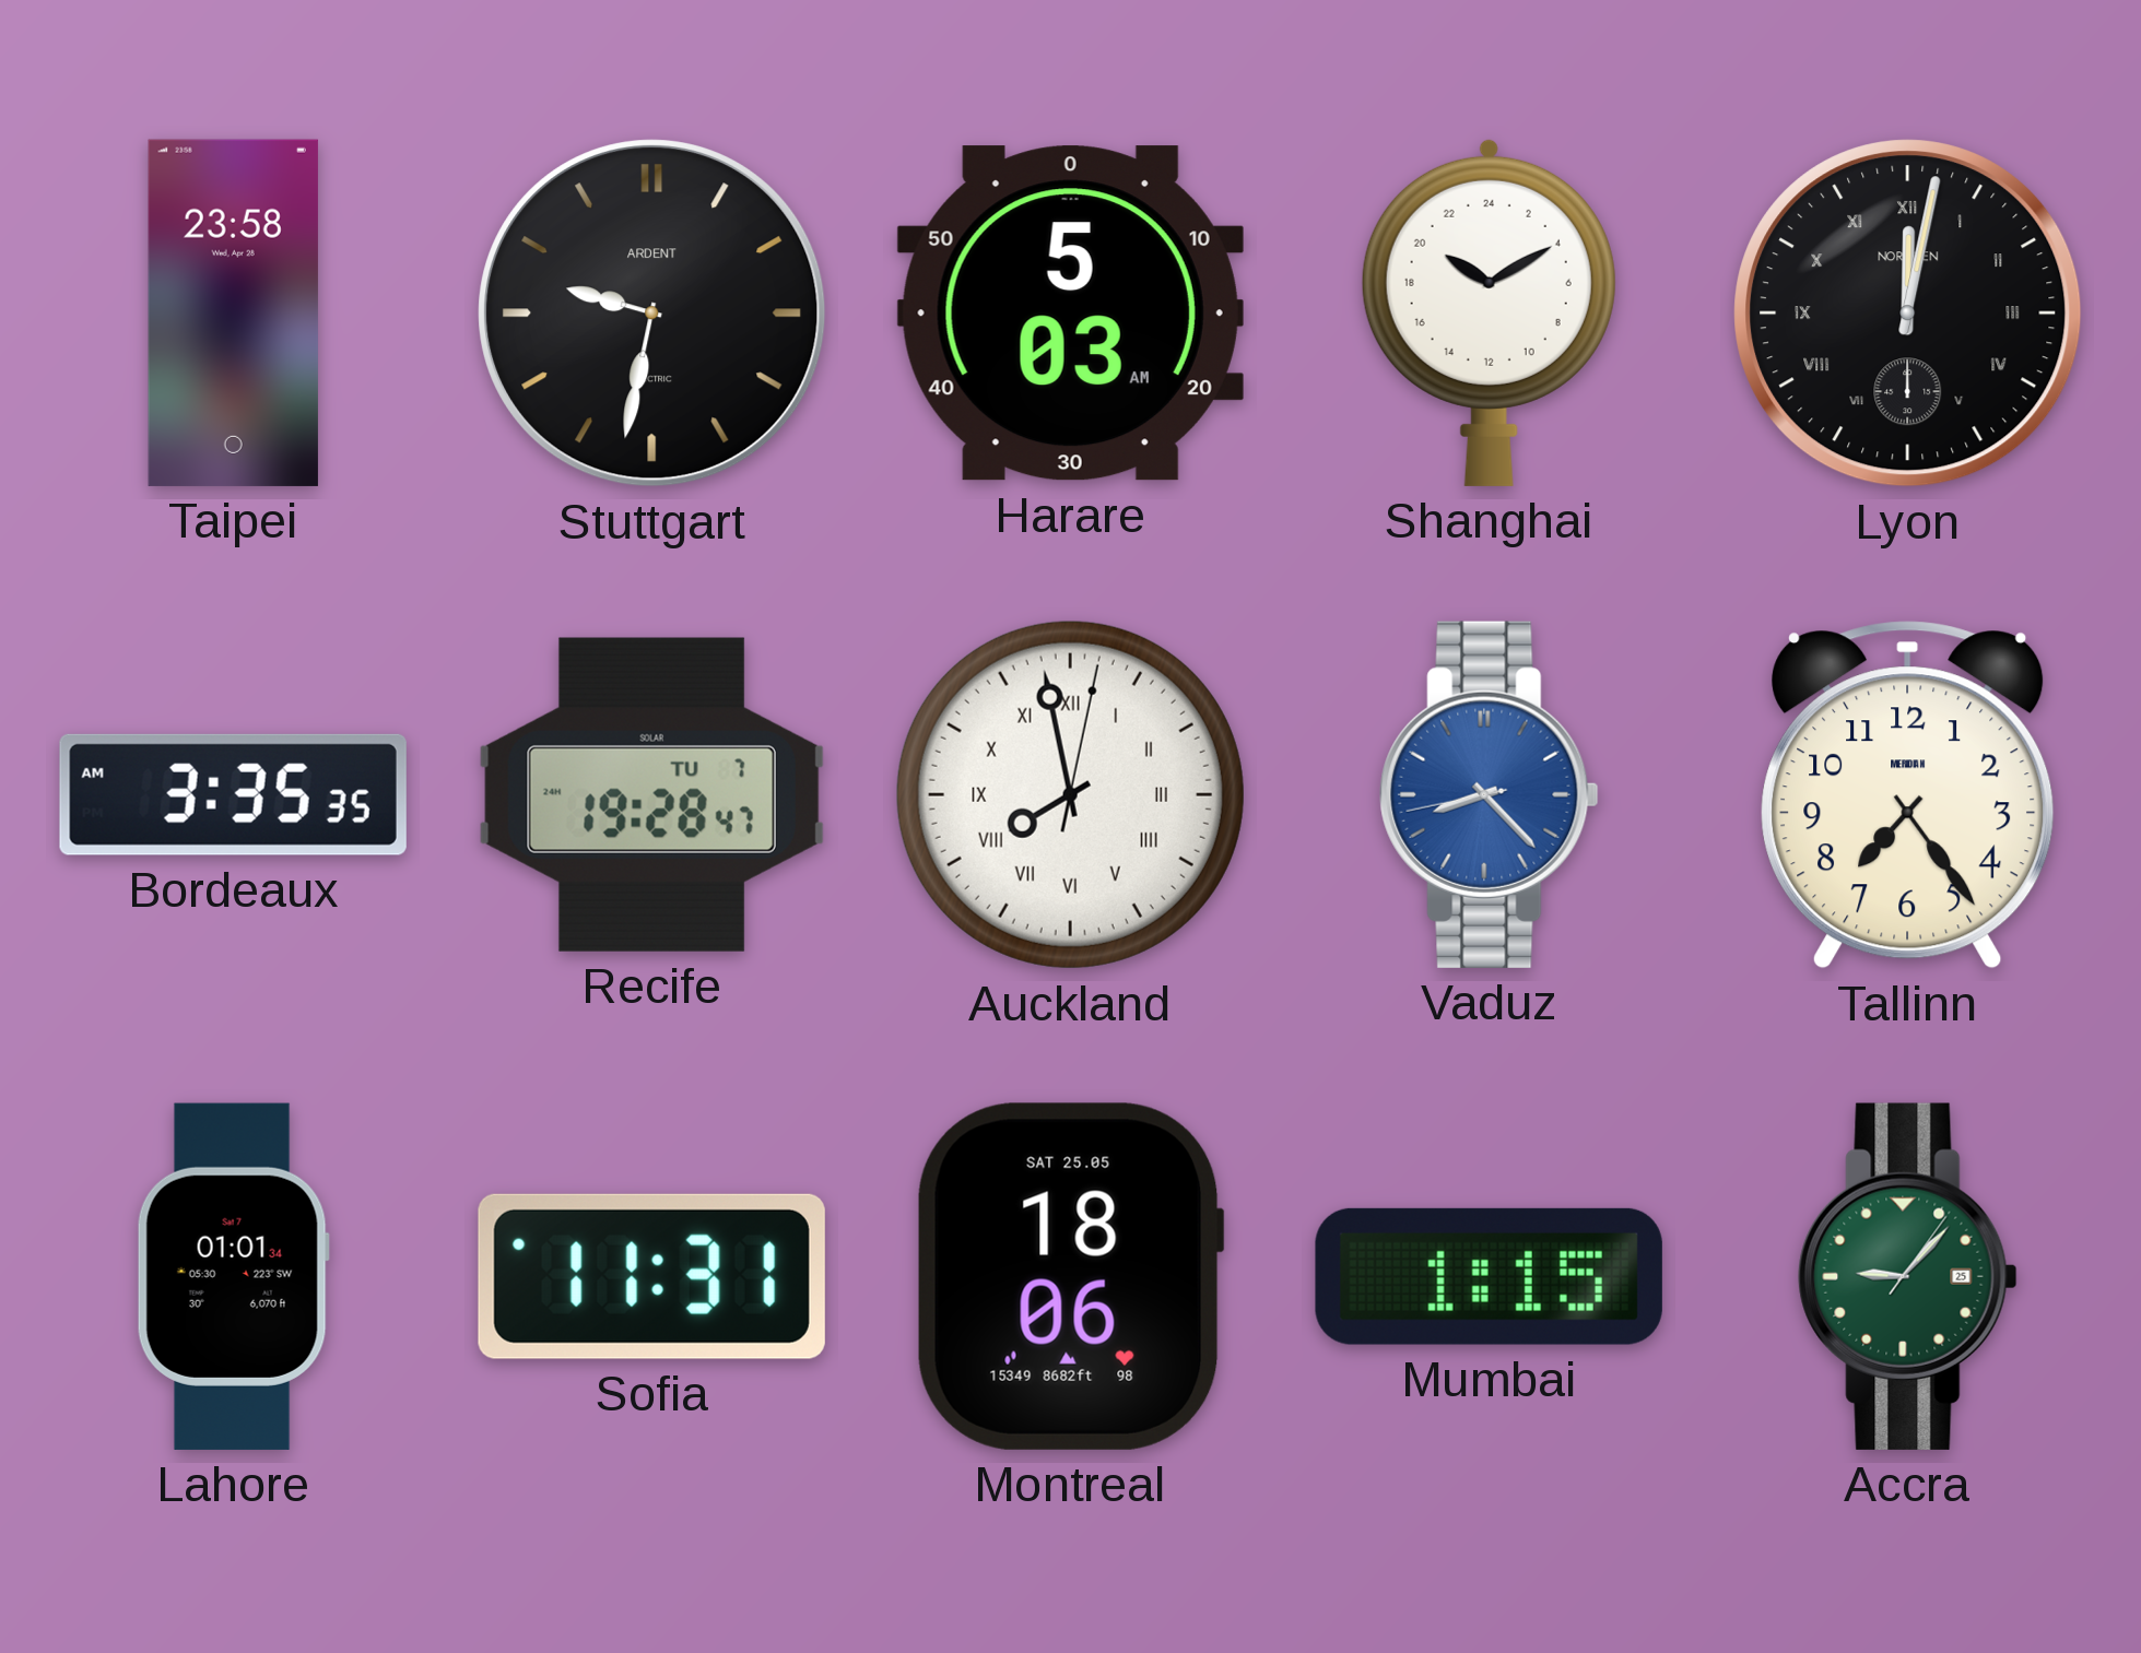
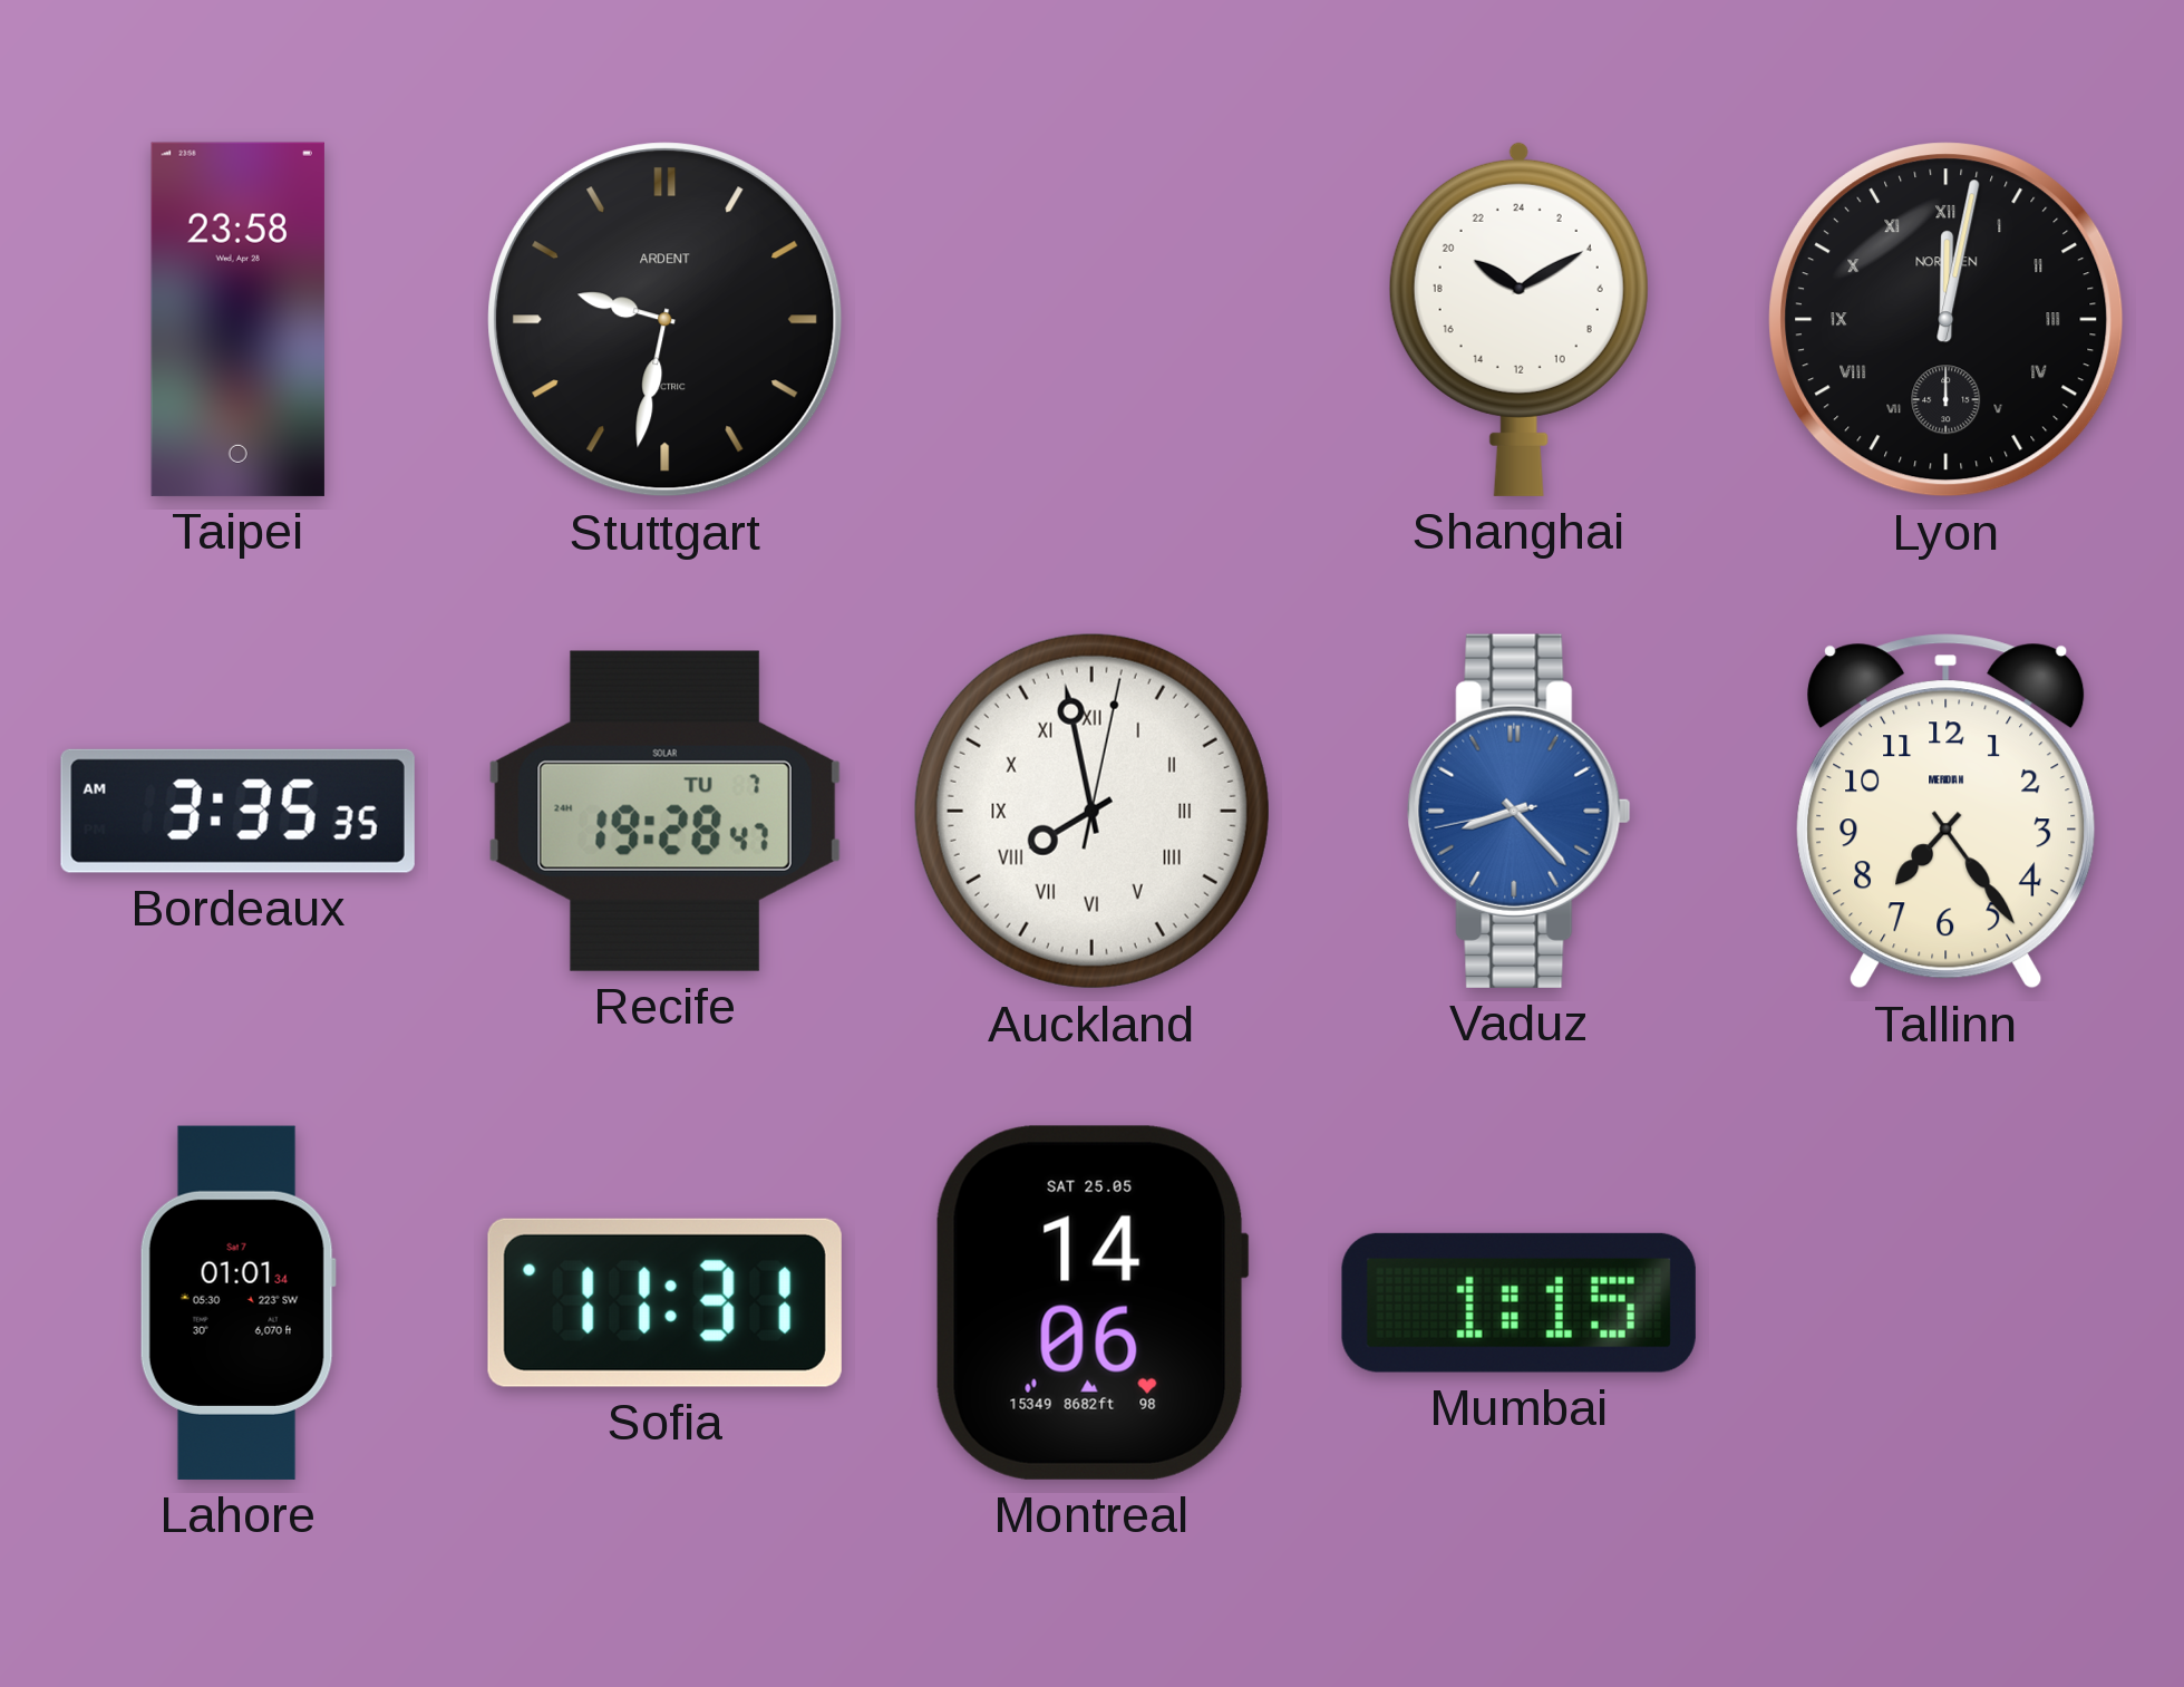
Harare: 5:03 -> none (1070, 314)
Montreal: 18:06 -> 14:06 (1091, 1302)
Accra: 9:07 -> none (1908, 1276)
